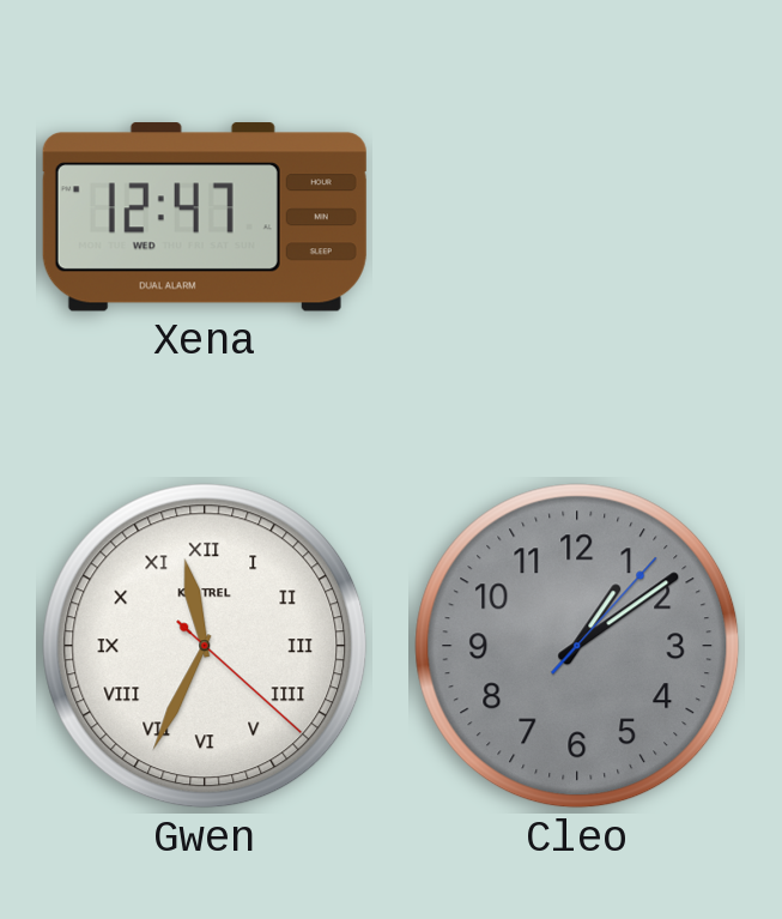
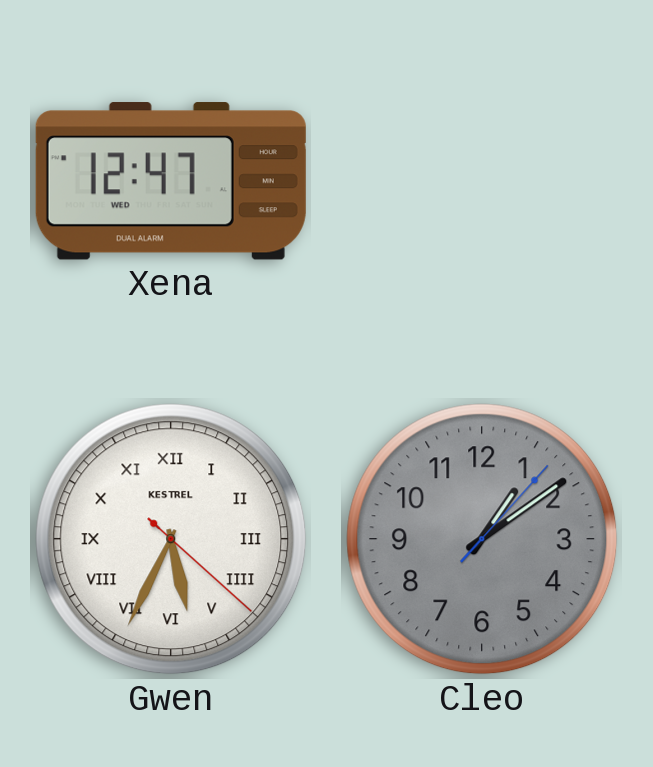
Gwen: 11:34 -> 5:34 (171, 539)
